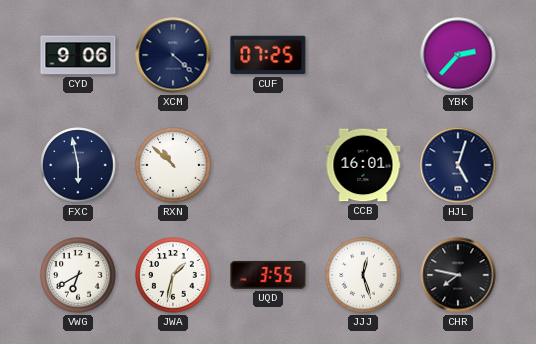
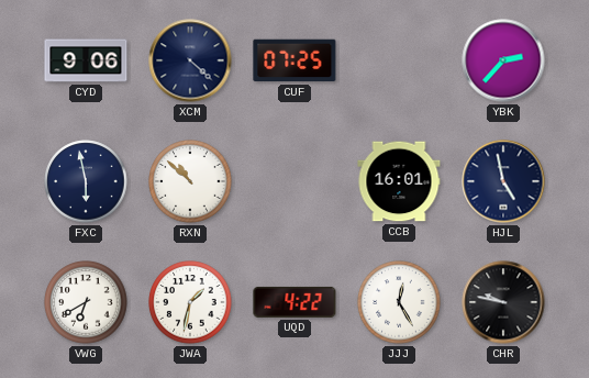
HJL: 5:03 -> 4:58 (503, 181)
UQD: 3:55 -> 4:22 (294, 302)
JJJ: 12:27 -> 12:25 (399, 302)
CHR: 7:47 -> 9:47 (503, 302)
